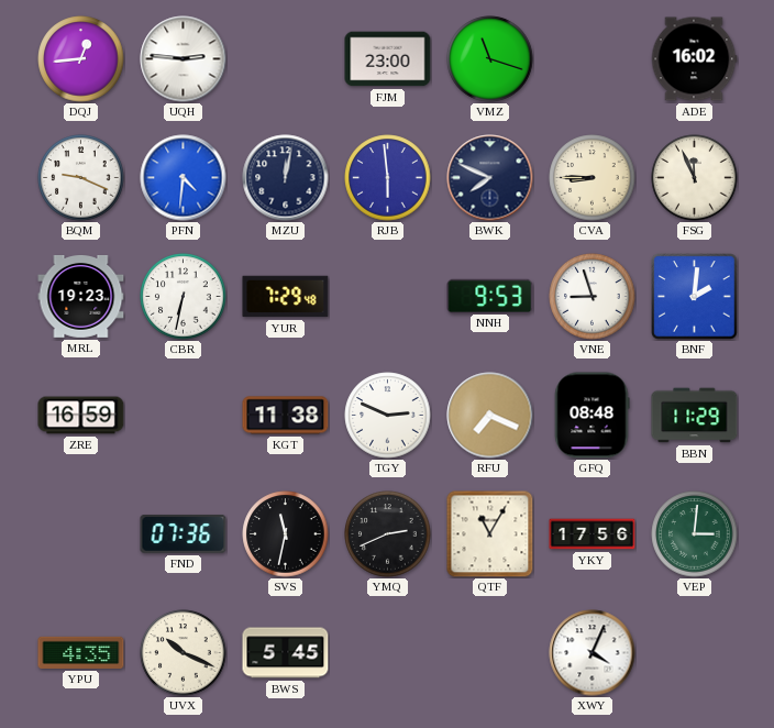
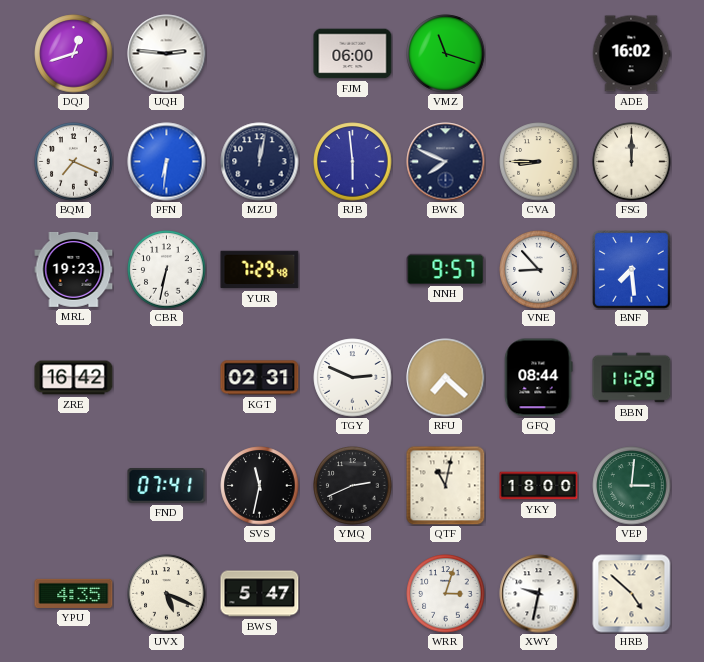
DQJ: 12:44 -> 12:42 (74, 54)
FJM: 23:00 -> 06:00 (353, 54)
BQM: 9:19 -> 7:19 (74, 162)
PFN: 4:31 -> 6:31 (167, 162)
FSG: 11:56 -> 12:00 (632, 162)
NNH: 9:53 -> 9:57 (446, 269)
VNE: 8:57 -> 8:53 (539, 270)
BNF: 2:01 -> 7:29 (632, 270)
ZRE: 16:59 -> 16:42 (74, 378)
KGT: 11:38 -> 02:31 (260, 378)
RFU: 7:19 -> 7:22 (446, 378)
GFQ: 08:48 -> 08:44 (538, 378)
FND: 07:36 -> 07:41 (167, 486)
QTF: 11:05 -> 11:02 (446, 486)
YKY: 17:56 -> 18:00 (539, 486)
UVX: 10:19 -> 5:19 (167, 594)
BWS: 5:45 -> 5:47 (260, 594)
WRR: none -> 3:03 (446, 594)
XWY: 4:04 -> 9:32 (539, 594)
HRB: none -> 4:52 (632, 594)
